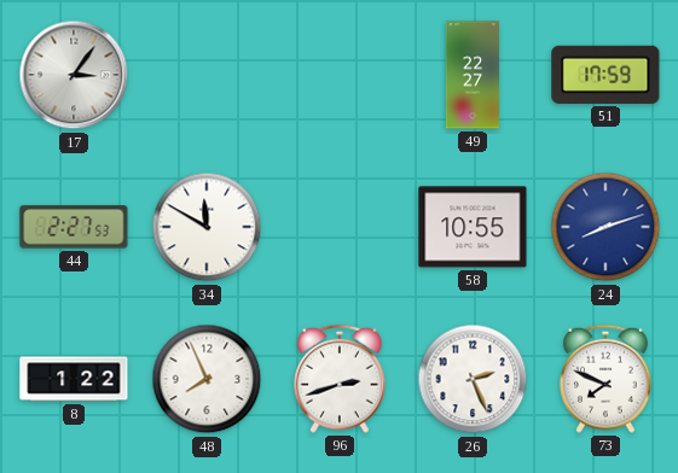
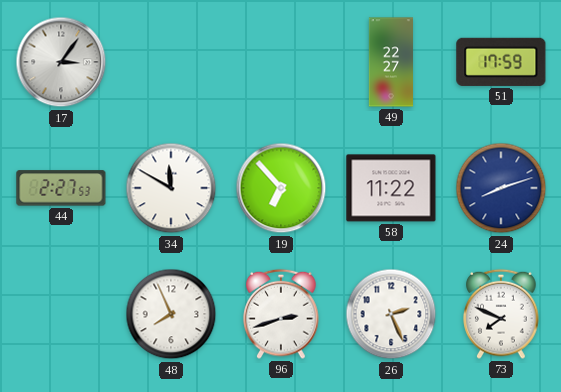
19: none -> 6:53 (281, 188)
58: 10:55 -> 11:22 (391, 188)
8: 1:22 -> none (74, 379)
